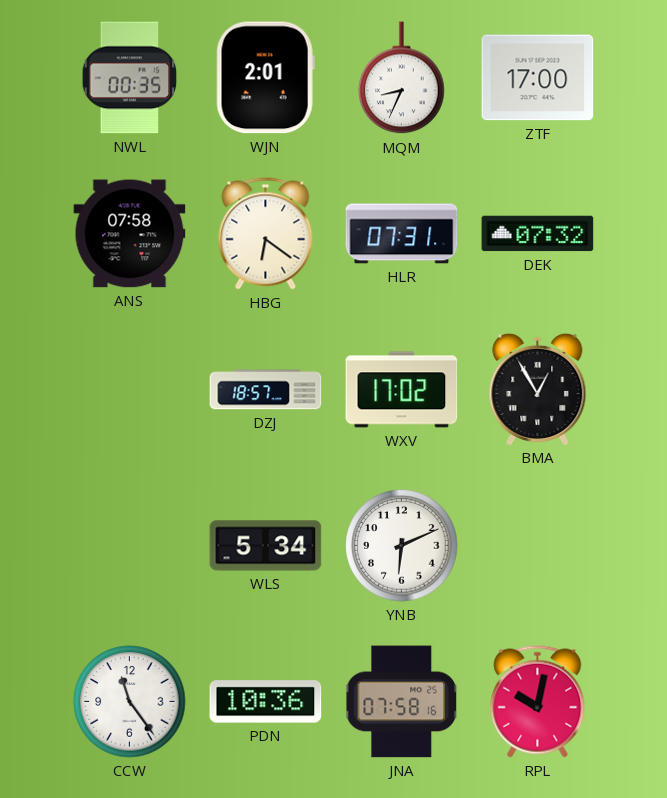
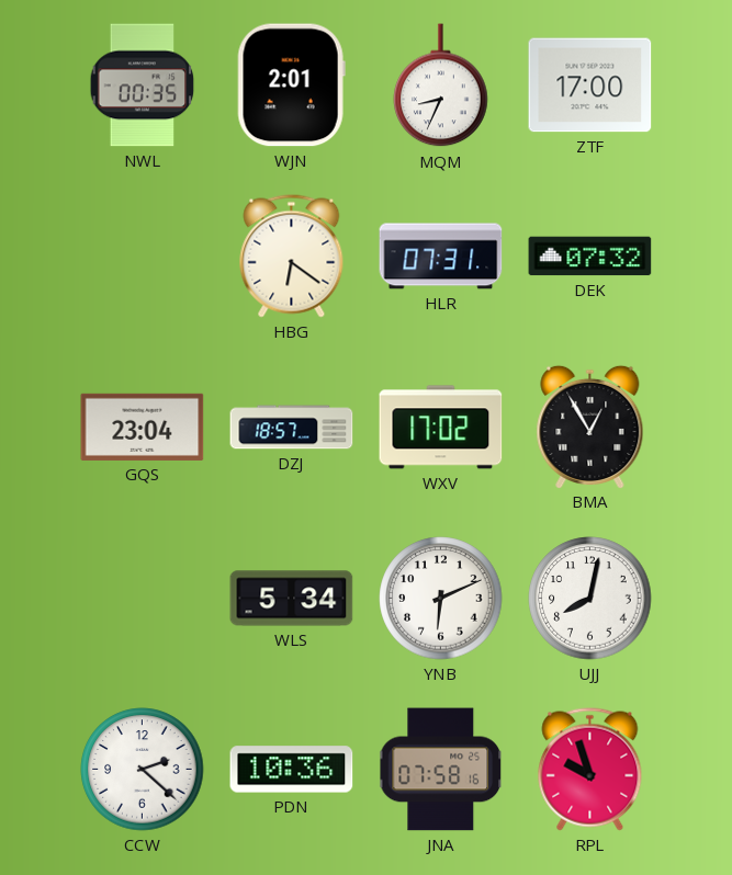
ANS: 07:58 -> none (130, 234)
GQS: none -> 23:04 (143, 427)
UJJ: none -> 8:02 (590, 599)
CCW: 11:24 -> 2:22 (143, 770)
RPL: 10:02 -> 9:57 (590, 770)
